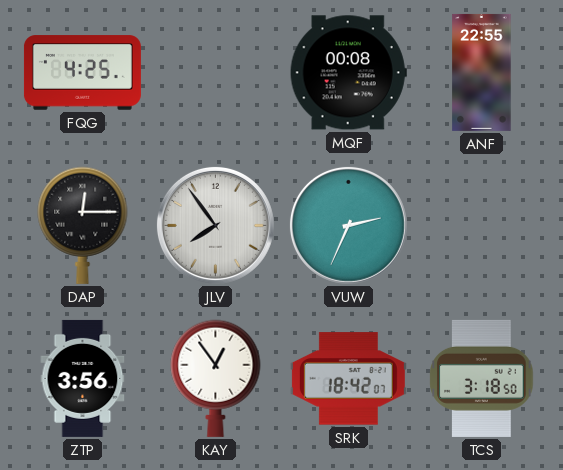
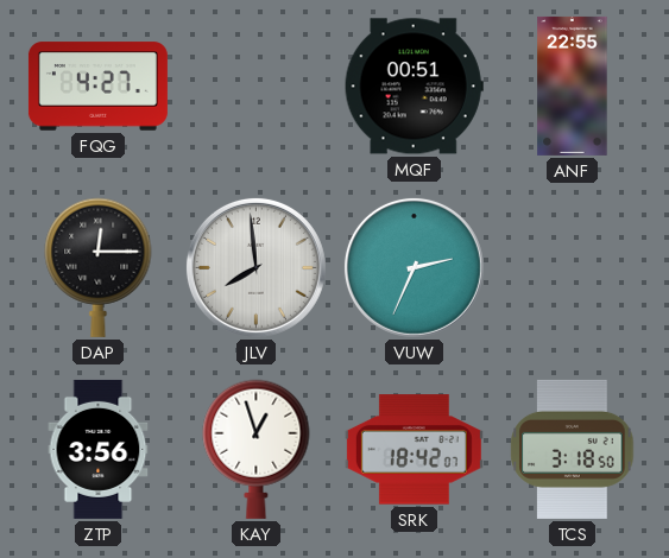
FQG: 4:25 -> 4:27 (97, 87)
MQF: 00:08 -> 00:51 (414, 87)
JLV: 7:54 -> 7:59 (255, 267)
KAY: 12:54 -> 12:57 (257, 449)
